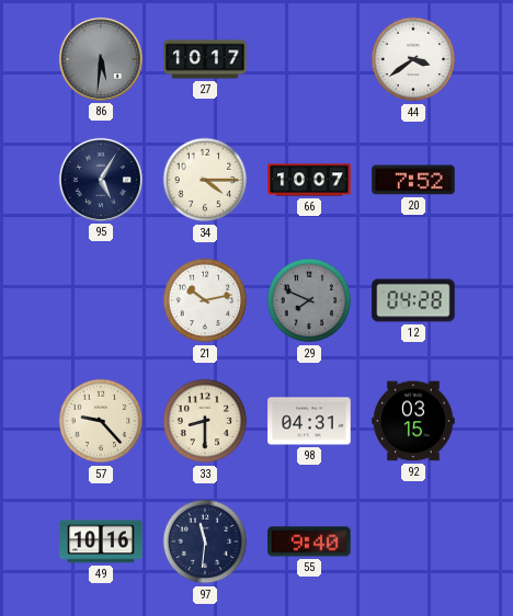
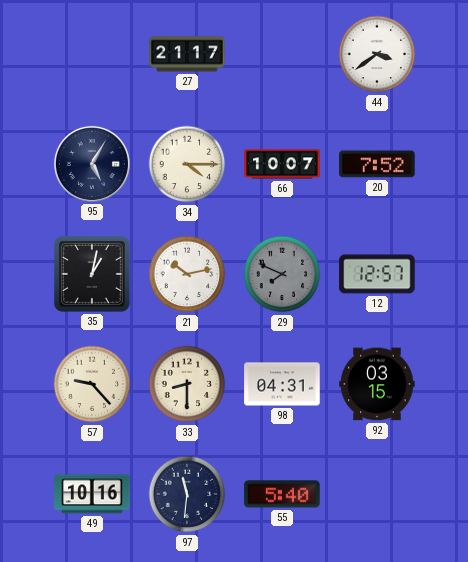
86: 5:31 -> none (101, 59)
27: 10:17 -> 21:17 (187, 54)
35: none -> 1:02 (92, 274)
12: 04:28 -> 12:57 (377, 274)
55: 9:40 -> 5:40 (282, 494)
